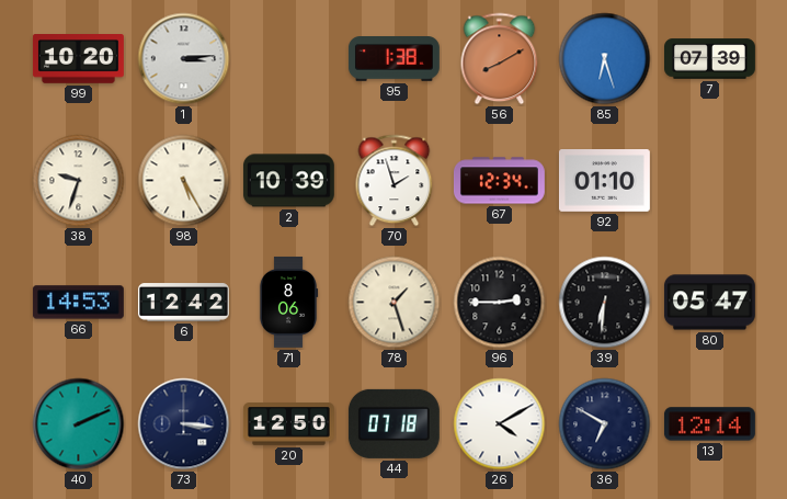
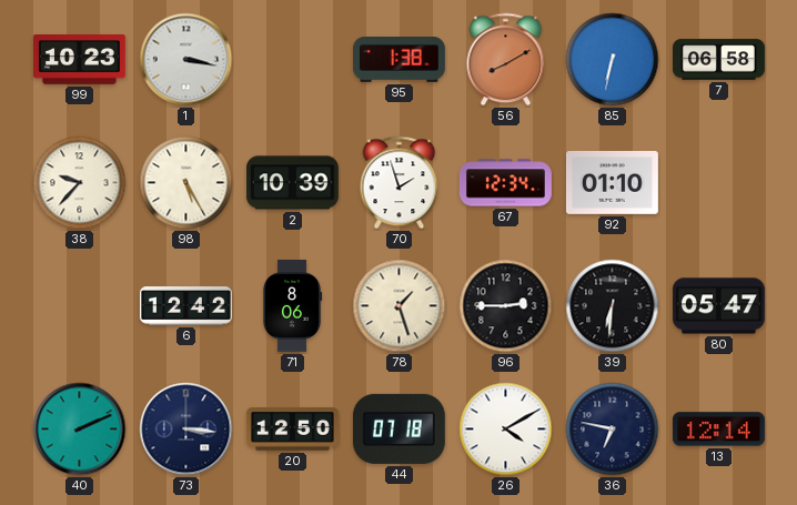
99: 10:20 -> 10:23 (79, 60)
1: 3:14 -> 3:17 (186, 60)
85: 6:27 -> 6:32 (613, 60)
7: 07:39 -> 06:58 (719, 60)
38: 9:33 -> 9:37 (80, 183)
66: 14:53 -> none (78, 303)
36: 6:50 -> 6:47 (613, 430)
